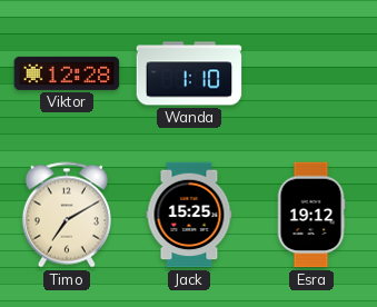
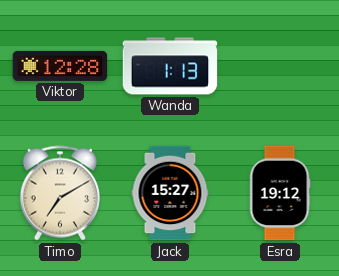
Wanda: 1:10 -> 1:13 (170, 66)
Jack: 15:25 -> 15:27 (170, 193)
